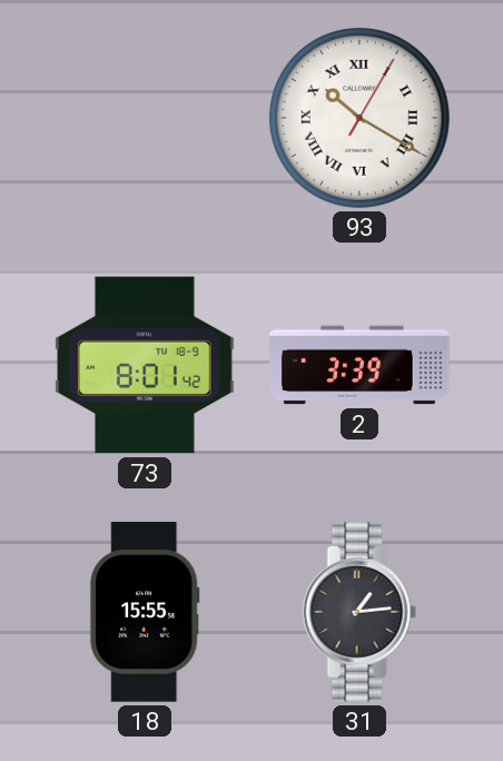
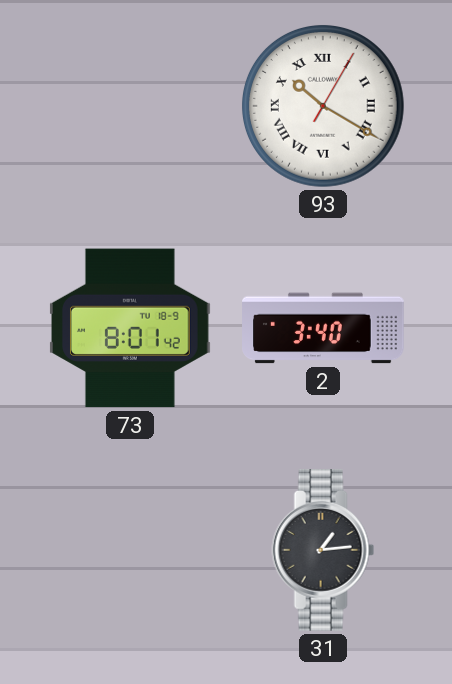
2: 3:39 -> 3:40 (323, 328)
18: 15:55 -> none (145, 612)
